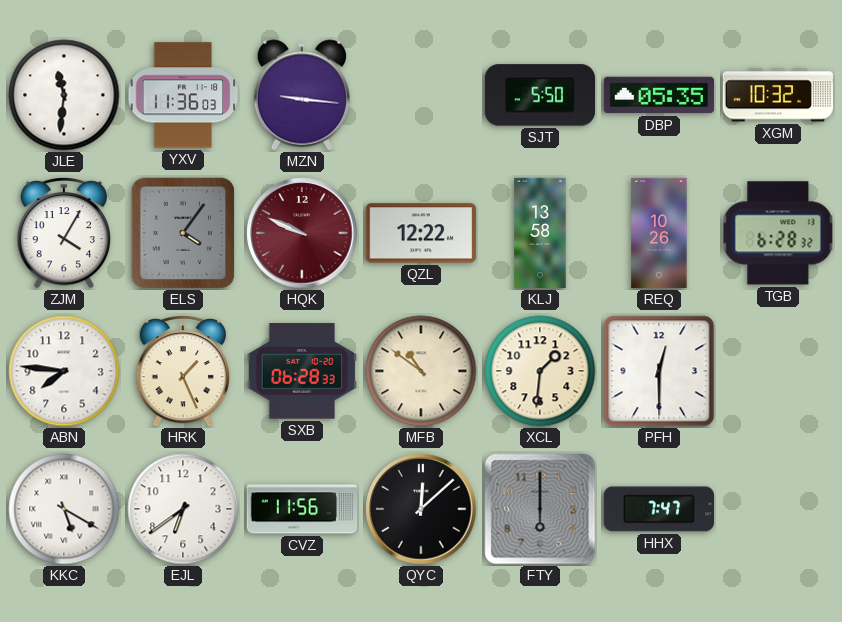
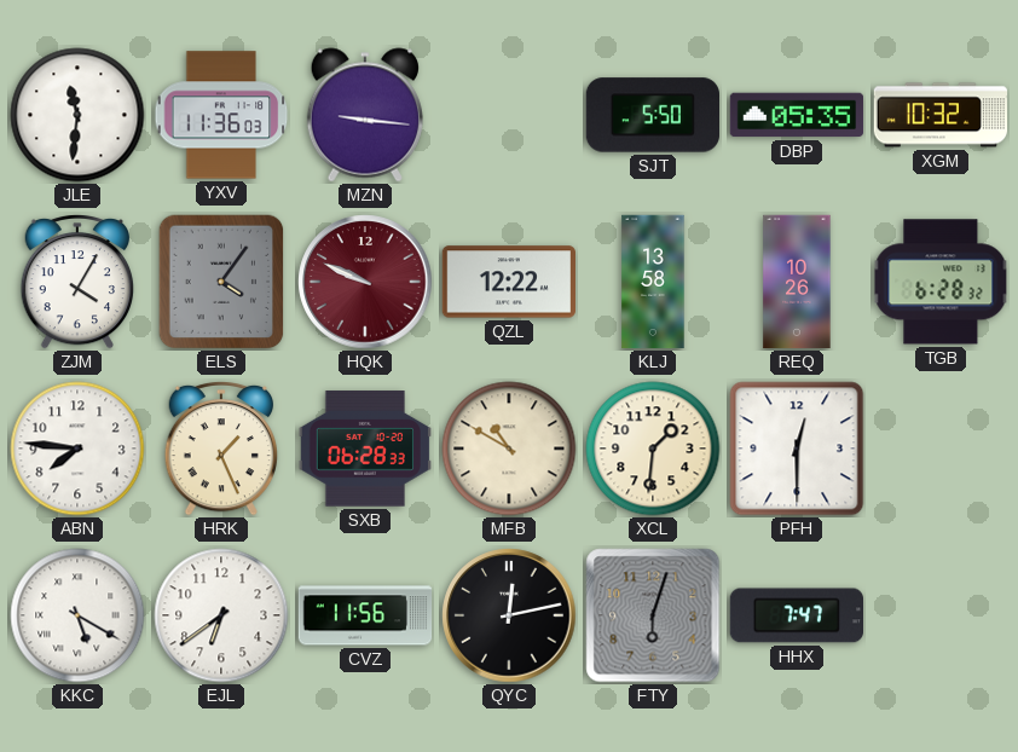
MFB: 10:51 -> 10:50 (509, 449)
QYC: 12:08 -> 12:13 (509, 615)
FTY: 6:00 -> 6:03 (653, 615)
